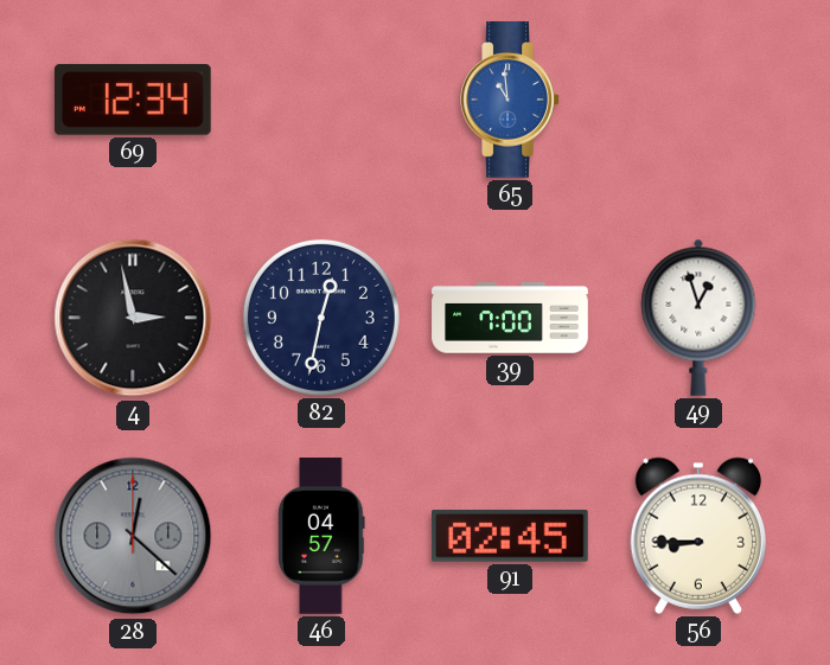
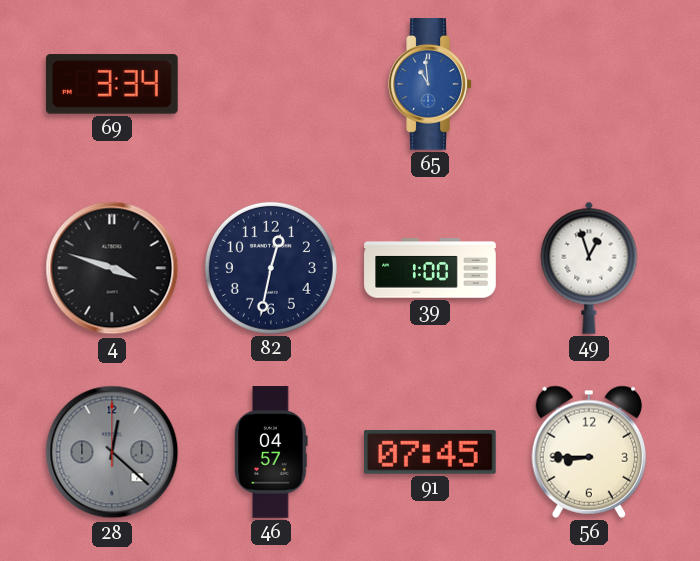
69: 12:34 -> 3:34 (112, 84)
4: 2:58 -> 3:48 (112, 268)
39: 7:00 -> 1:00 (430, 268)
91: 02:45 -> 07:45 (430, 453)
